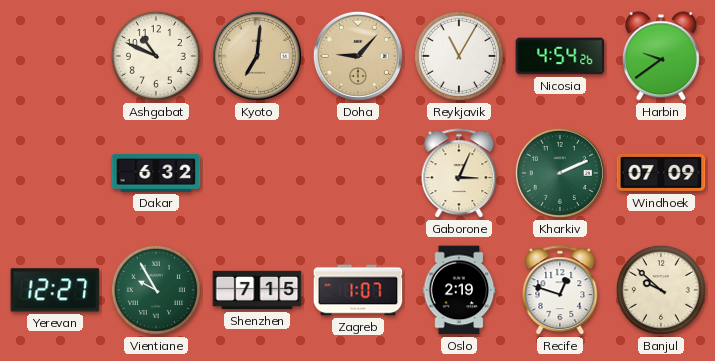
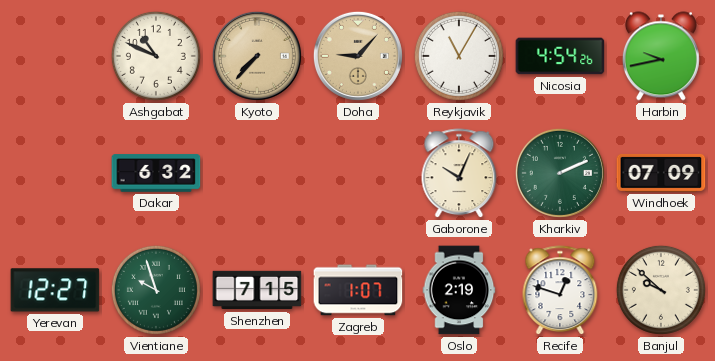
Kyoto: 7:01 -> 7:37 (257, 56)
Harbin: 9:39 -> 9:43 (661, 56)
Gaborone: 3:04 -> 10:04 (459, 174)
Vientiane: 9:55 -> 9:57 (156, 290)
